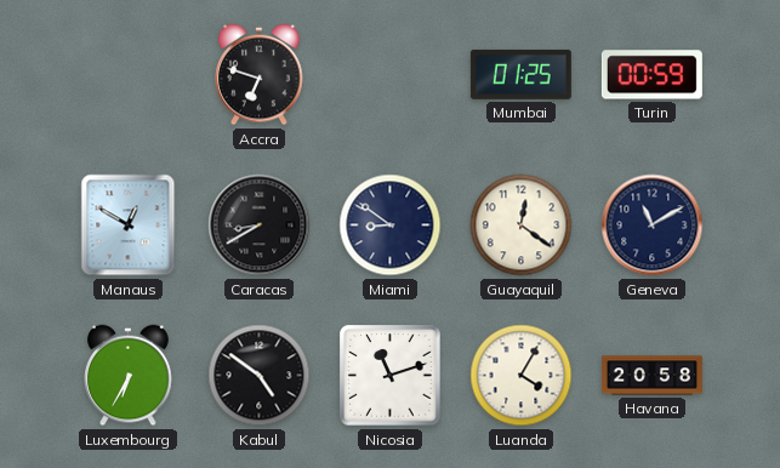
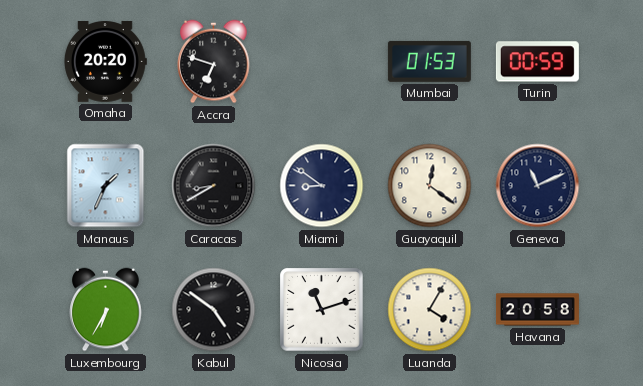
Omaha: none -> 20:20 (106, 62)
Mumbai: 01:25 -> 01:53 (429, 61)
Manaus: 12:50 -> 1:34 (106, 186)
Geneva: 11:10 -> 11:11 (538, 186)
